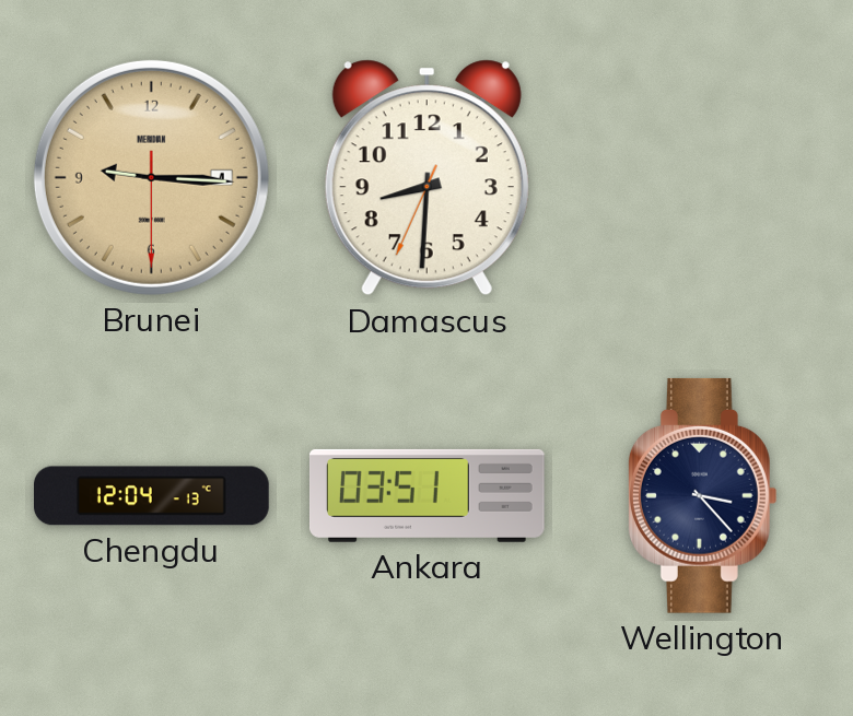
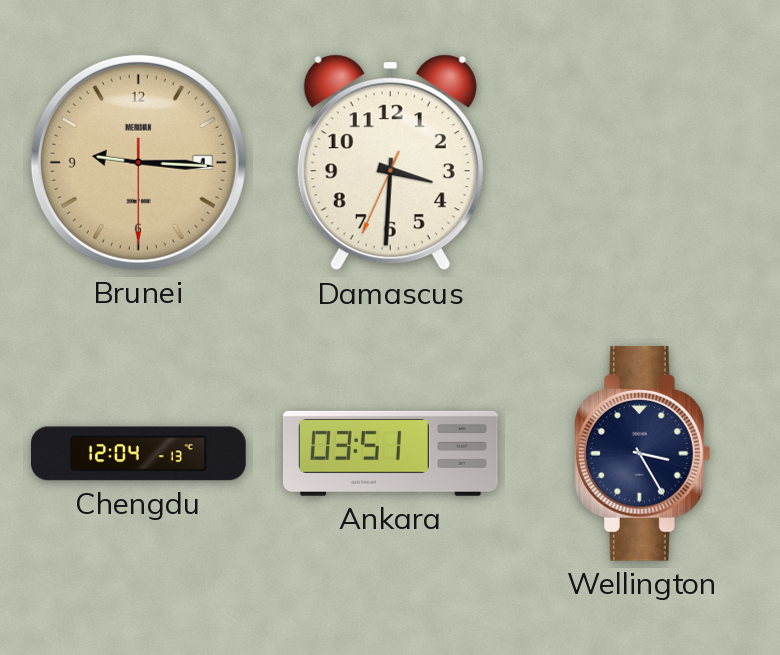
Damascus: 8:30 -> 3:30 (390, 163)
Wellington: 3:23 -> 3:25 (642, 453)
